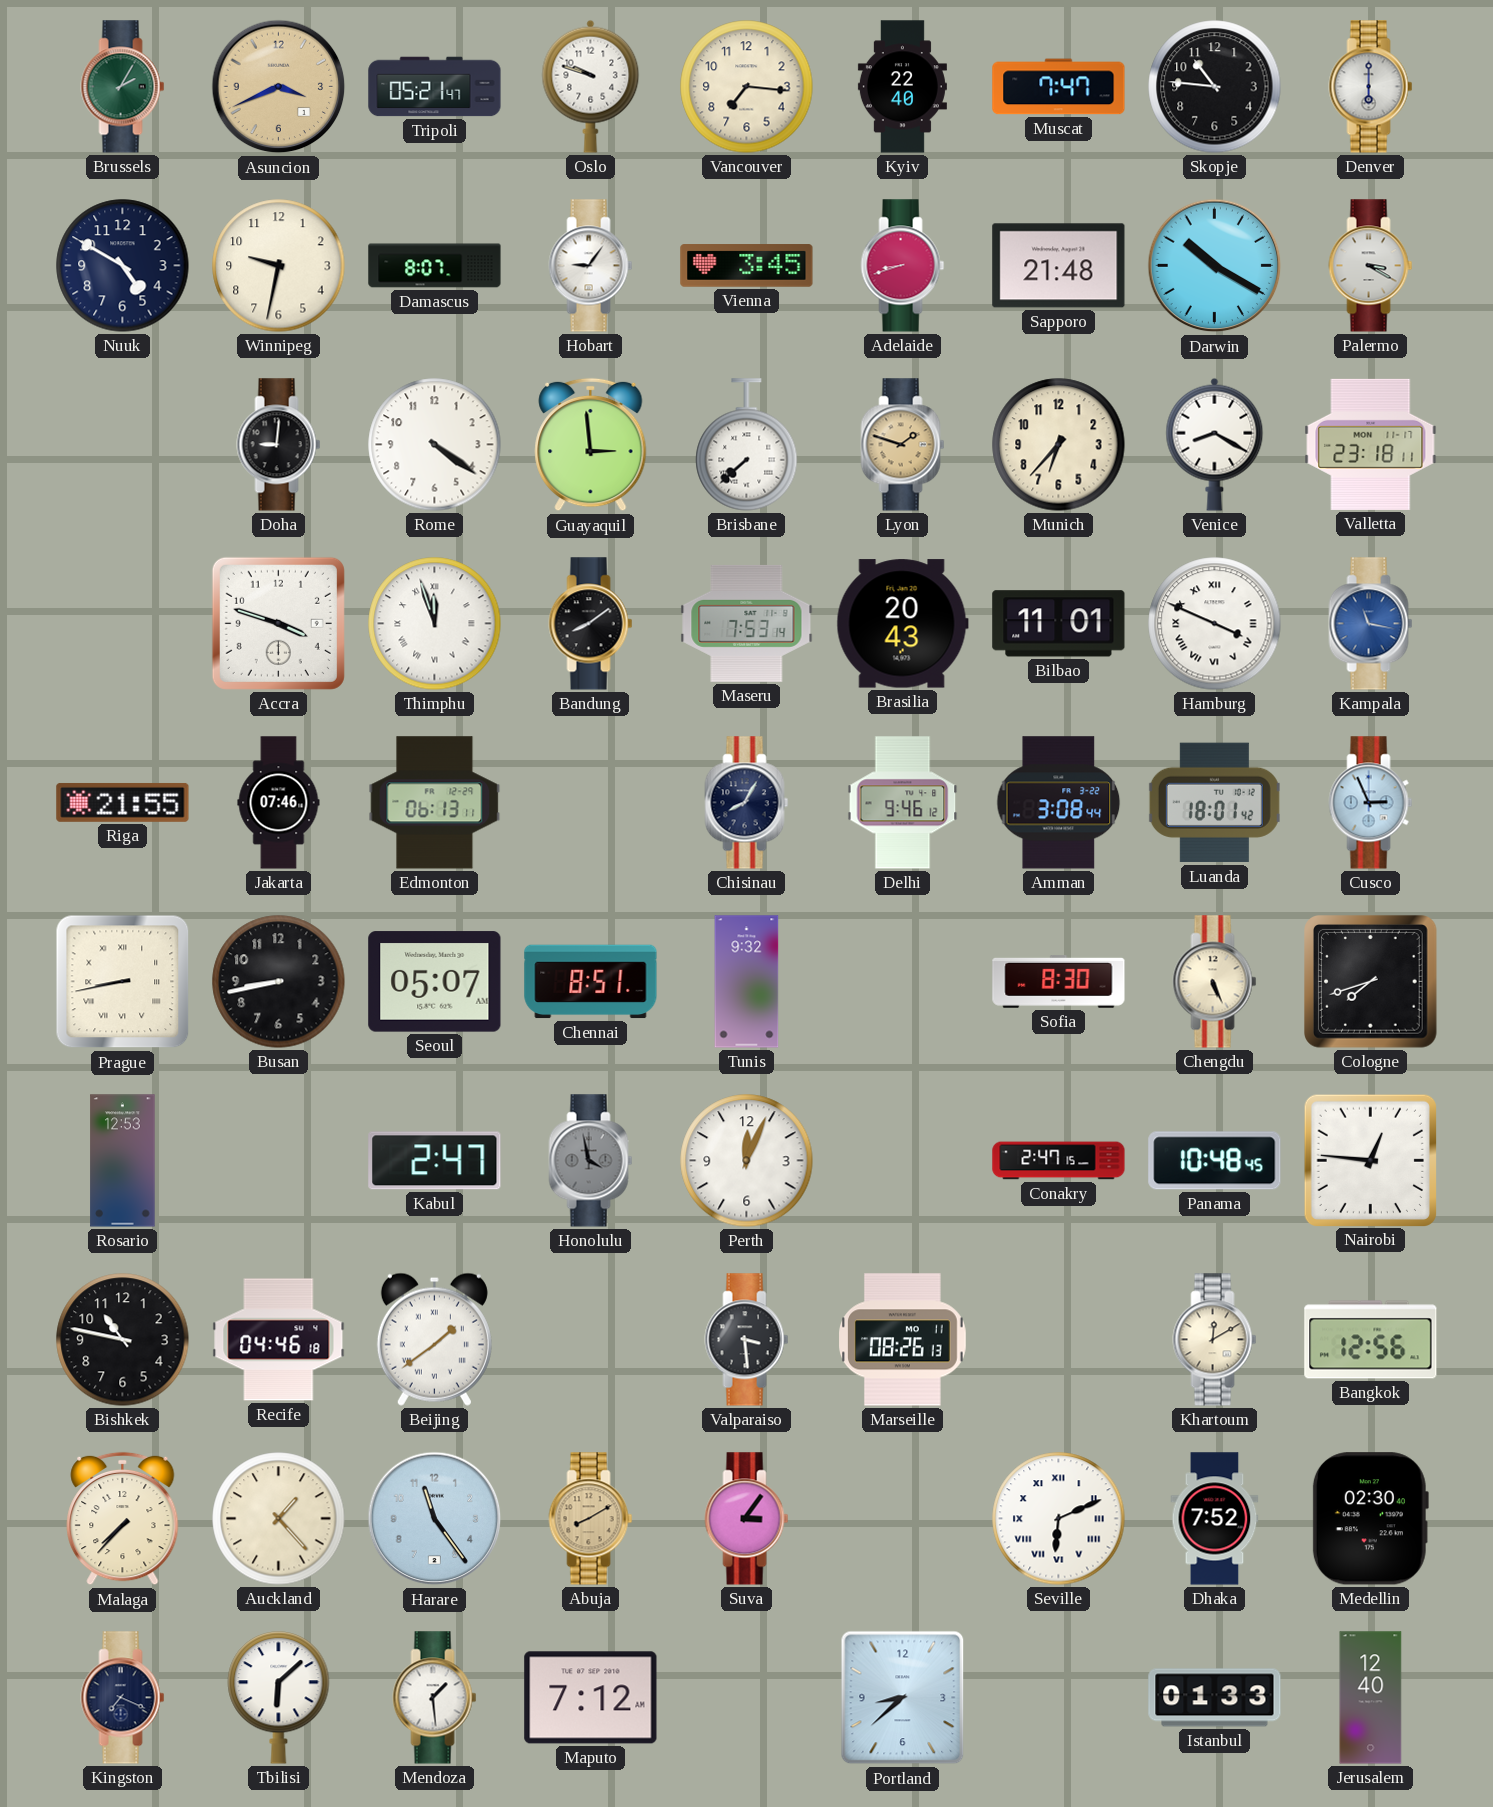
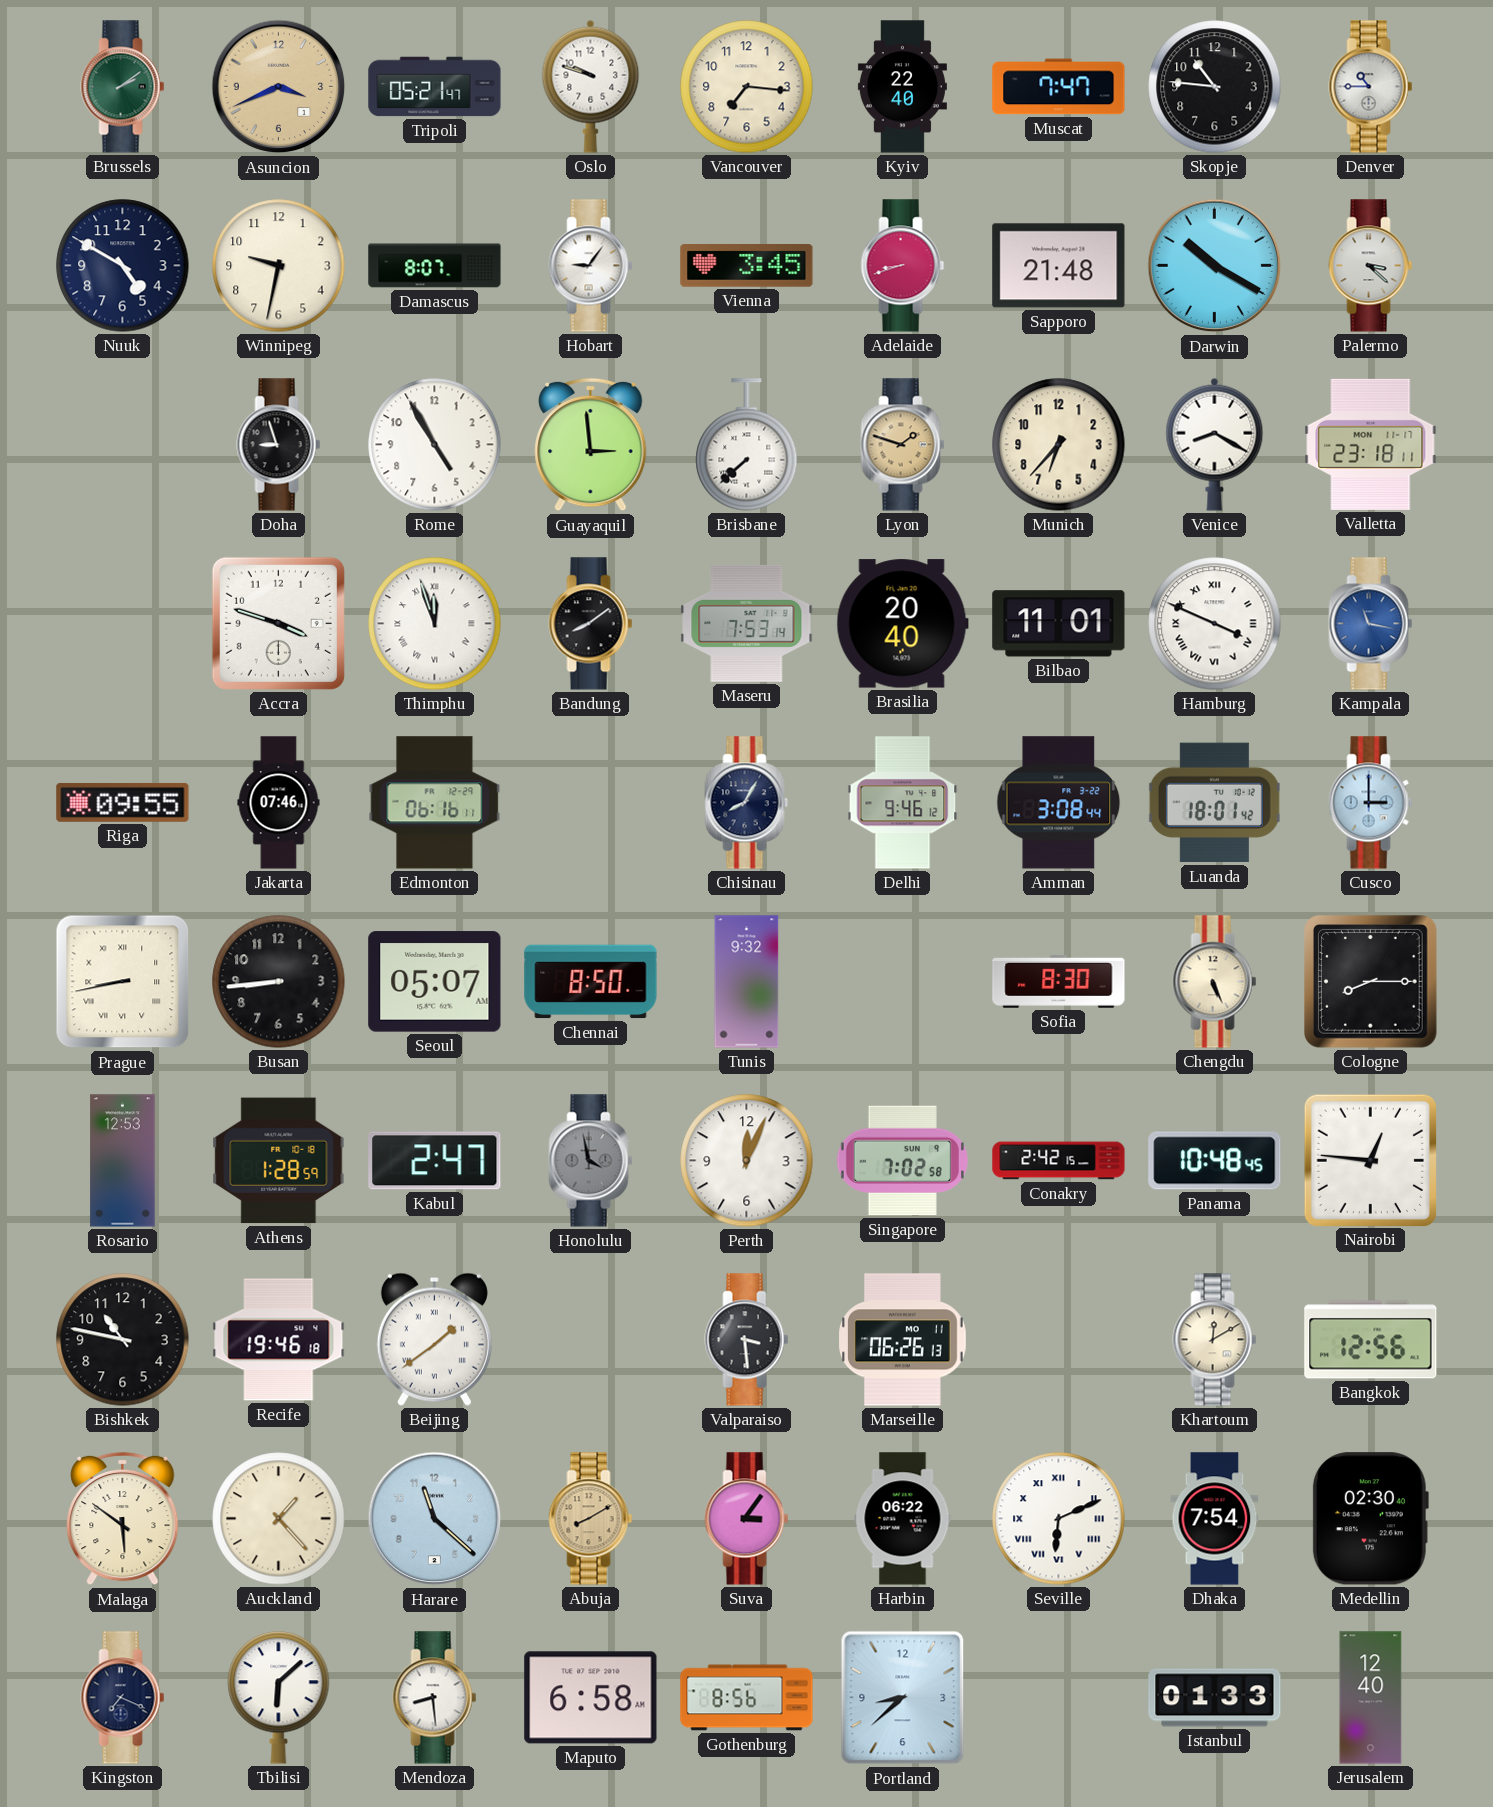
Brussels: 2:05 -> 2:09 (123, 87)
Denver: 6:00 -> 10:45 (1371, 87)
Palermo: 3:20 -> 3:22 (1371, 266)
Doha: 9:01 -> 8:57 (279, 445)
Rome: 4:21 -> 4:55 (435, 445)
Brasilia: 20:43 -> 20:40 (902, 624)
Riga: 21:55 -> 09:55 (123, 802)
Edmonton: 06:13 -> 06:16 (435, 803)
Cusco: 2:56 -> 3:00 (1371, 803)
Busan: 8:43 -> 8:44 (279, 982)
Chennai: 8:51 -> 8:50 (591, 982)
Cologne: 7:42 -> 8:15 (1371, 982)
Athens: none -> 1:28 (279, 1161)
Singapore: none -> 7:02 (902, 1161)
Conakry: 2:47 -> 2:42 (1059, 1161)
Recife: 04:46 -> 19:46 (279, 1340)
Marseille: 08:26 -> 06:26 (903, 1340)
Malaga: 7:37 -> 5:51 (123, 1519)
Harare: 11:24 -> 11:22 (435, 1519)
Harbin: none -> 06:22 (903, 1519)
Dhaka: 7:52 -> 7:54 (1215, 1519)
Mendoza: 1:29 -> 8:29 (435, 1698)
Maputo: 7:12 -> 6:58 (591, 1698)
Gothenburg: none -> 8:56 (747, 1698)
